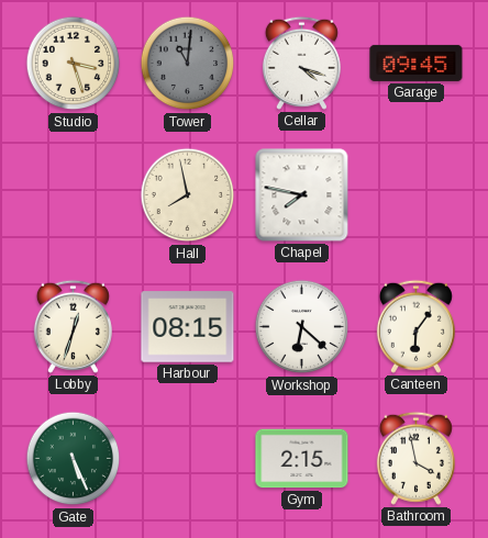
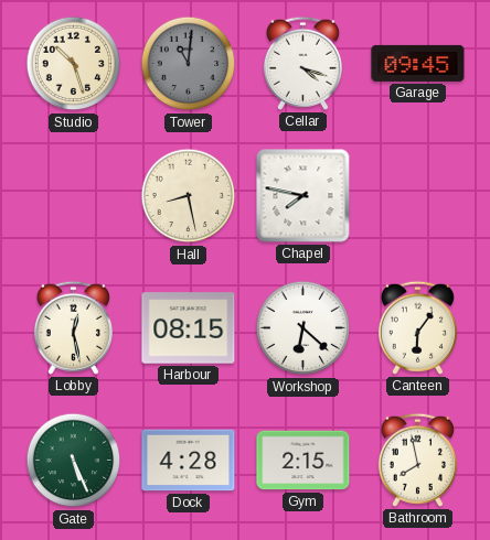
Studio: 3:27 -> 10:27 (74, 64)
Hall: 7:58 -> 8:28 (189, 196)
Lobby: 12:33 -> 12:28 (73, 327)
Dock: none -> 4:28 (189, 461)
Bathroom: 3:58 -> 7:58 (417, 460)
